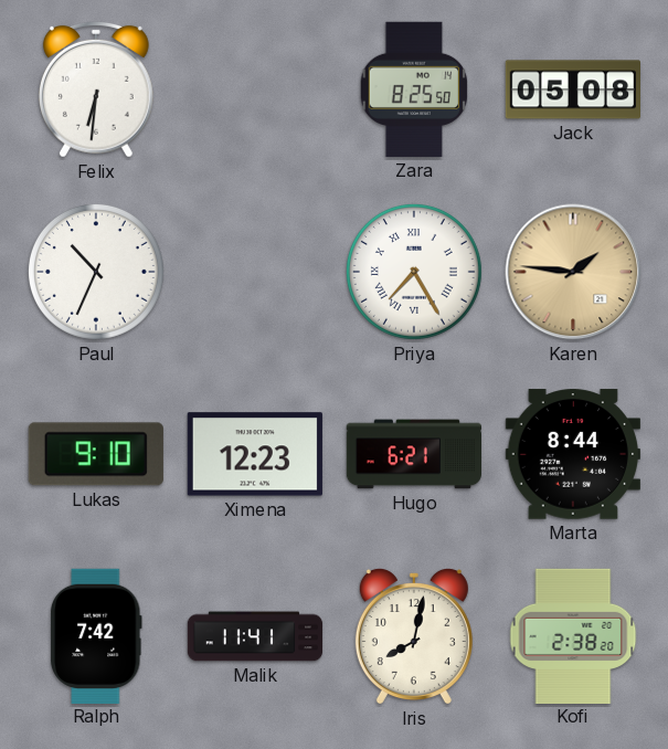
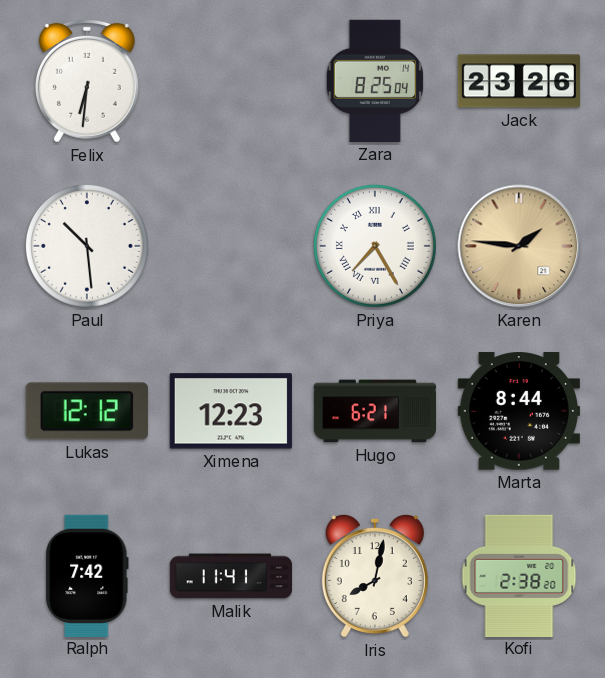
Zara: 8:25:50 -> 8:25:04 (375, 81)
Jack: 05:08 -> 23:26 (518, 81)
Paul: 10:34 -> 10:29 (87, 246)
Lukas: 9:10 -> 12:12 (87, 411)
